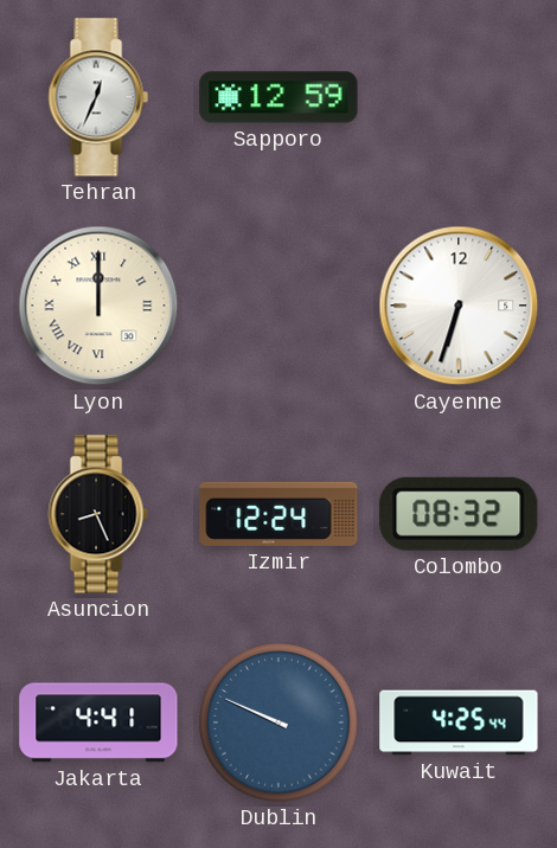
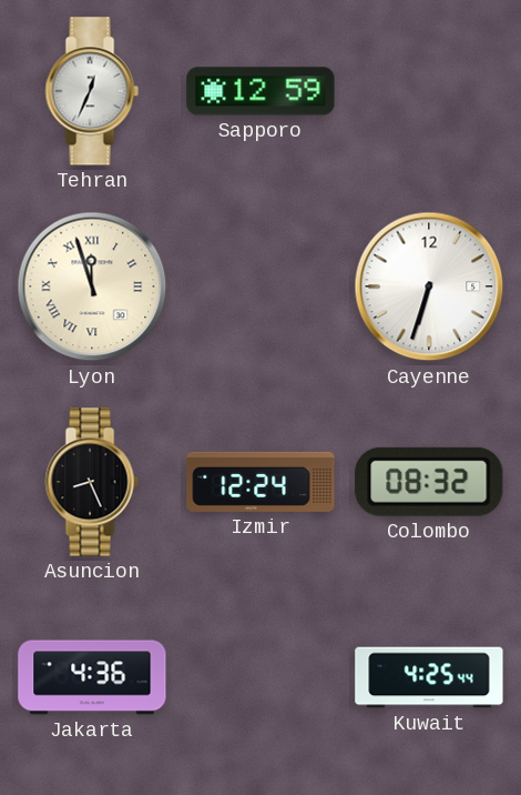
Lyon: 12:00 -> 11:57 (92, 286)
Jakarta: 4:41 -> 4:36 (92, 677)
Dublin: 9:49 -> none (278, 722)
